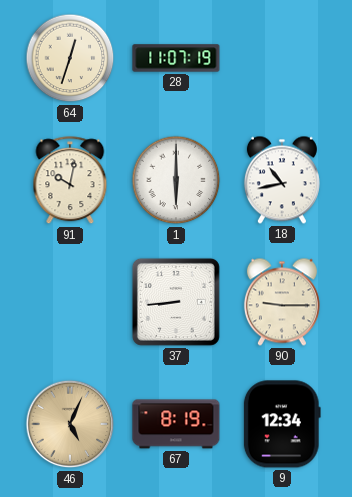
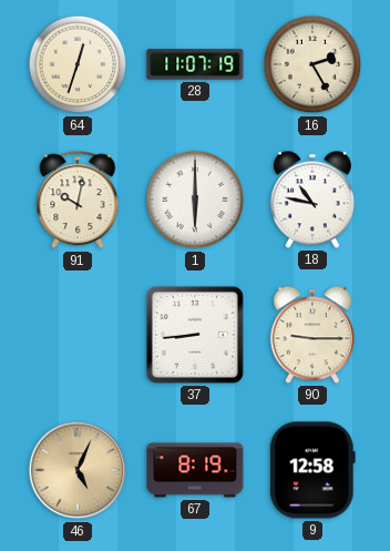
16: none -> 2:25 (312, 64)
18: 10:43 -> 10:47 (312, 200)
9: 12:34 -> 12:58 (312, 470)
